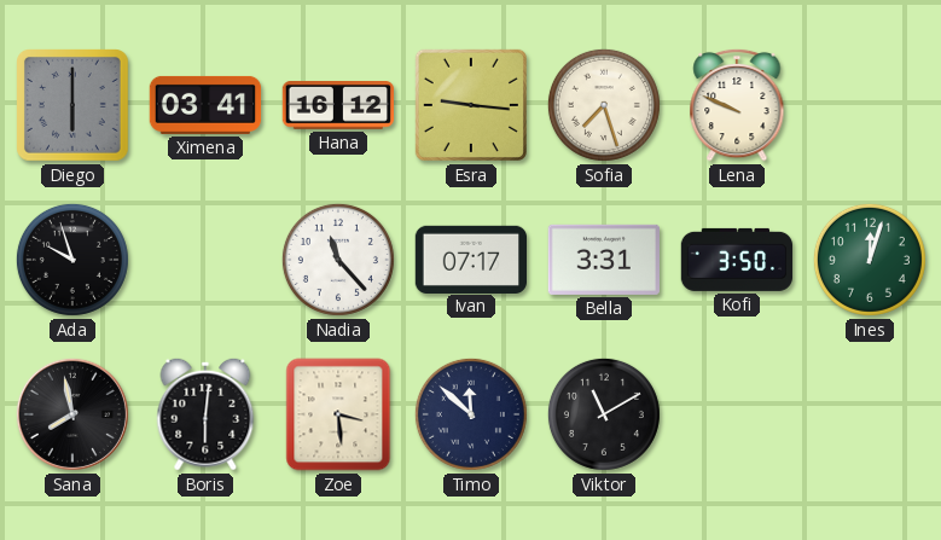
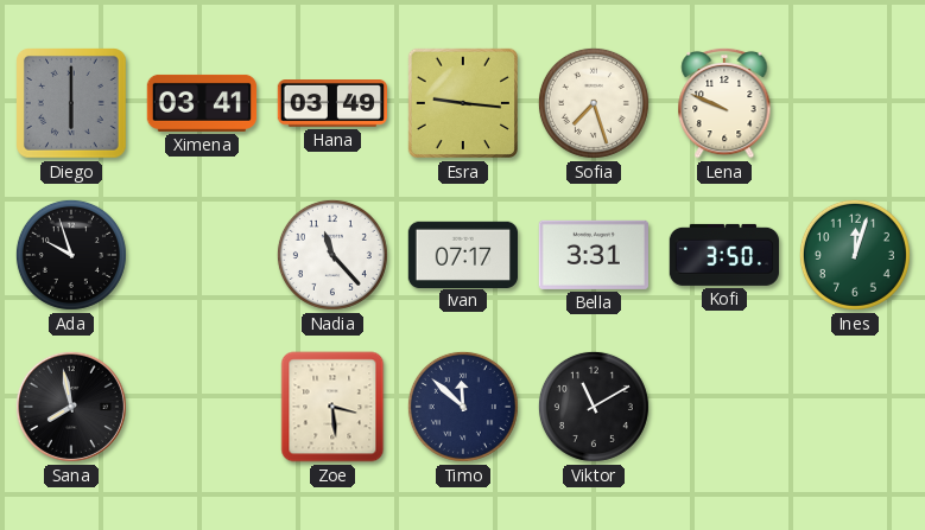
Hana: 16:12 -> 03:49 (331, 104)
Boris: 6:01 -> none (205, 414)
